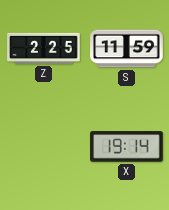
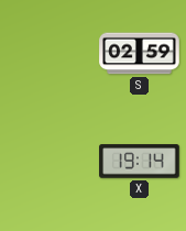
Z: 2:25 -> none (44, 48)
S: 11:59 -> 02:59 (140, 54)
